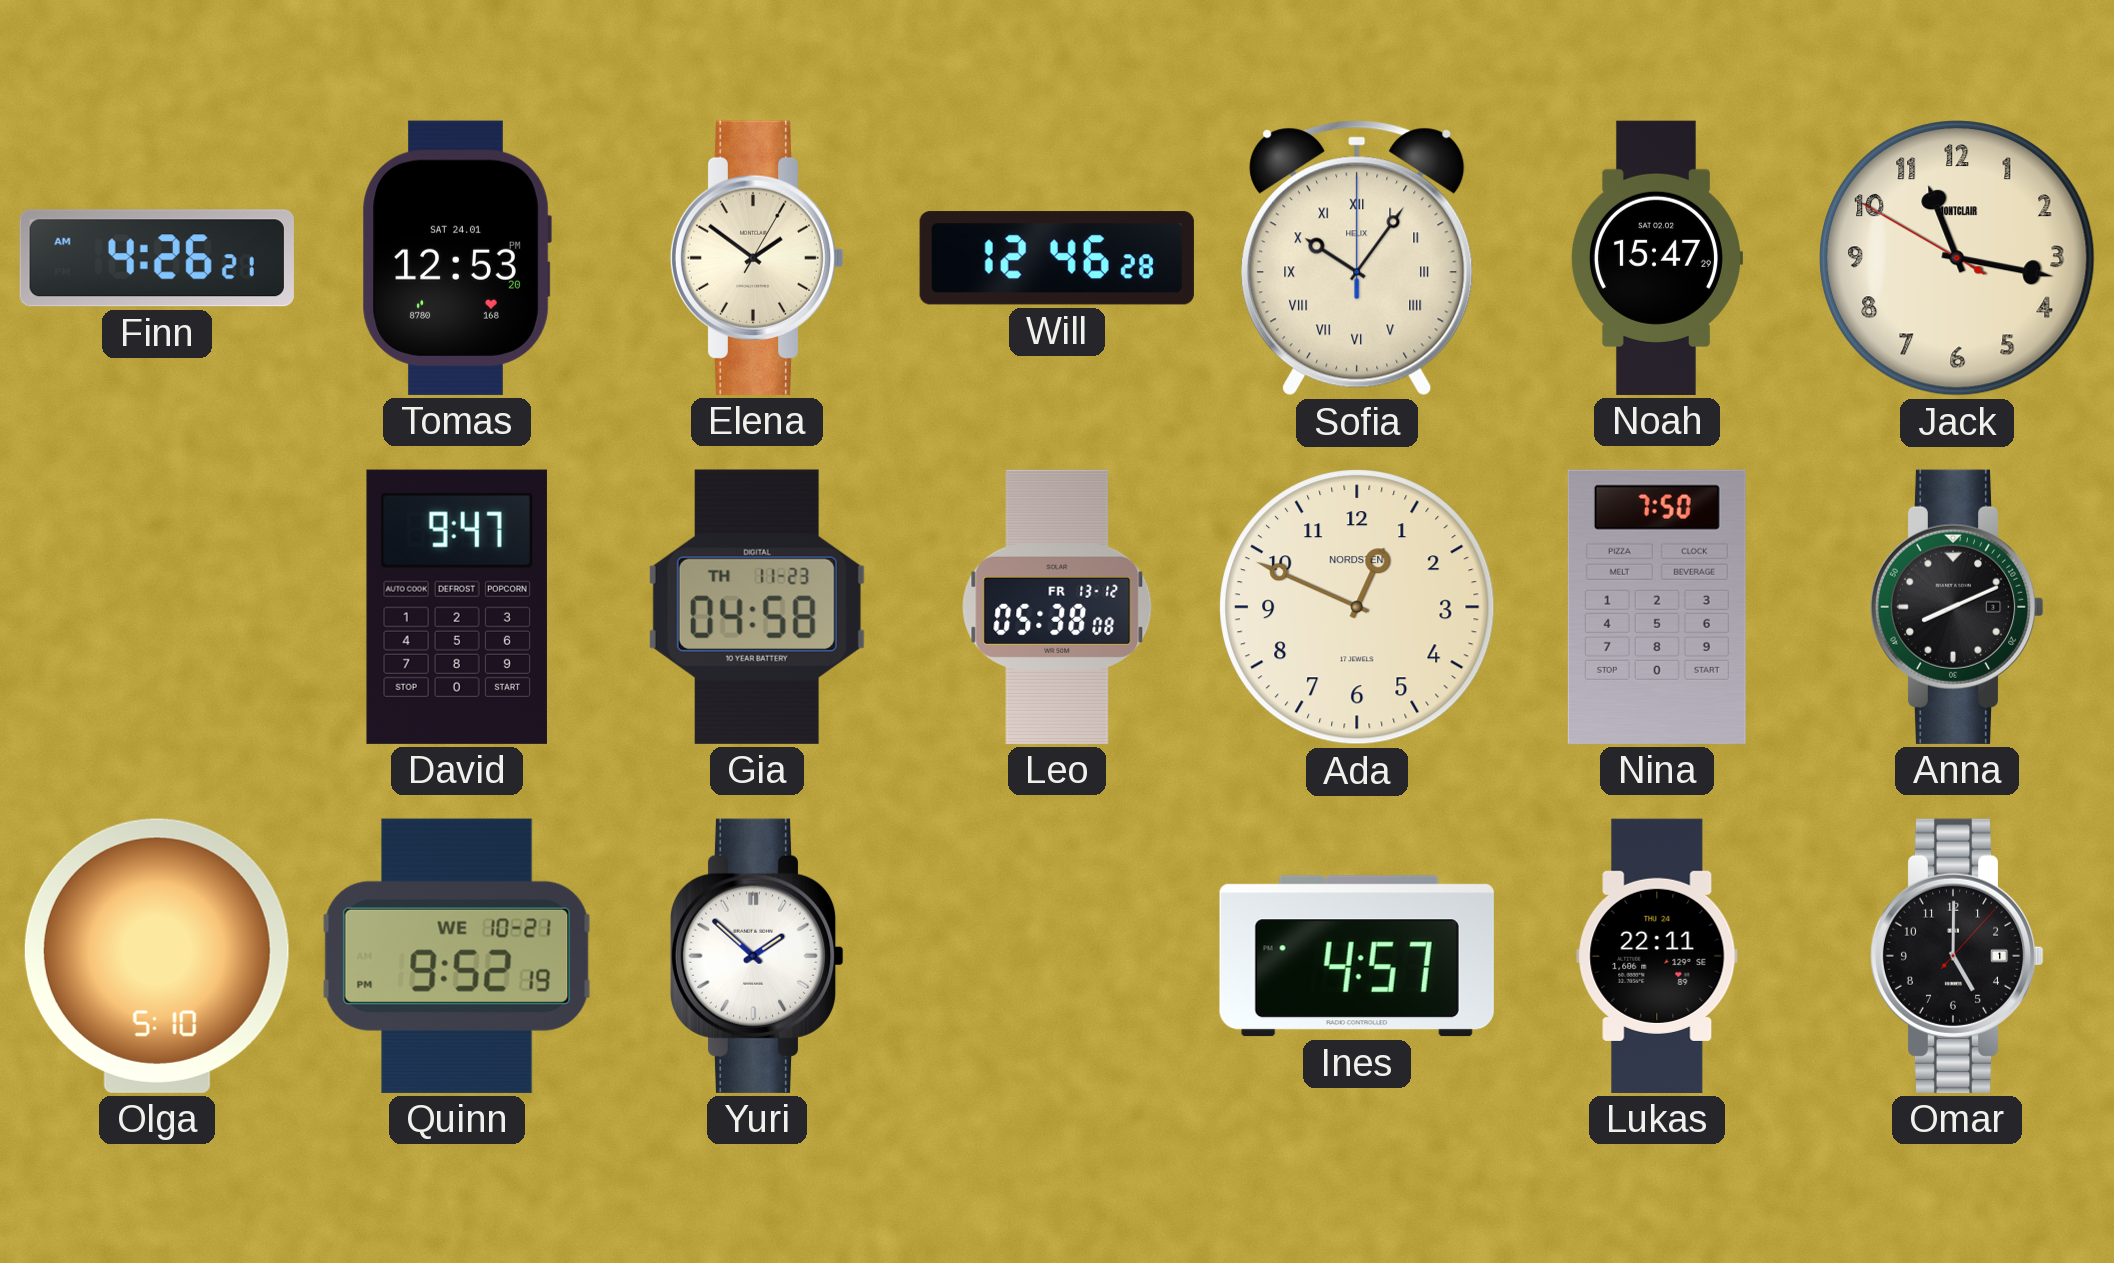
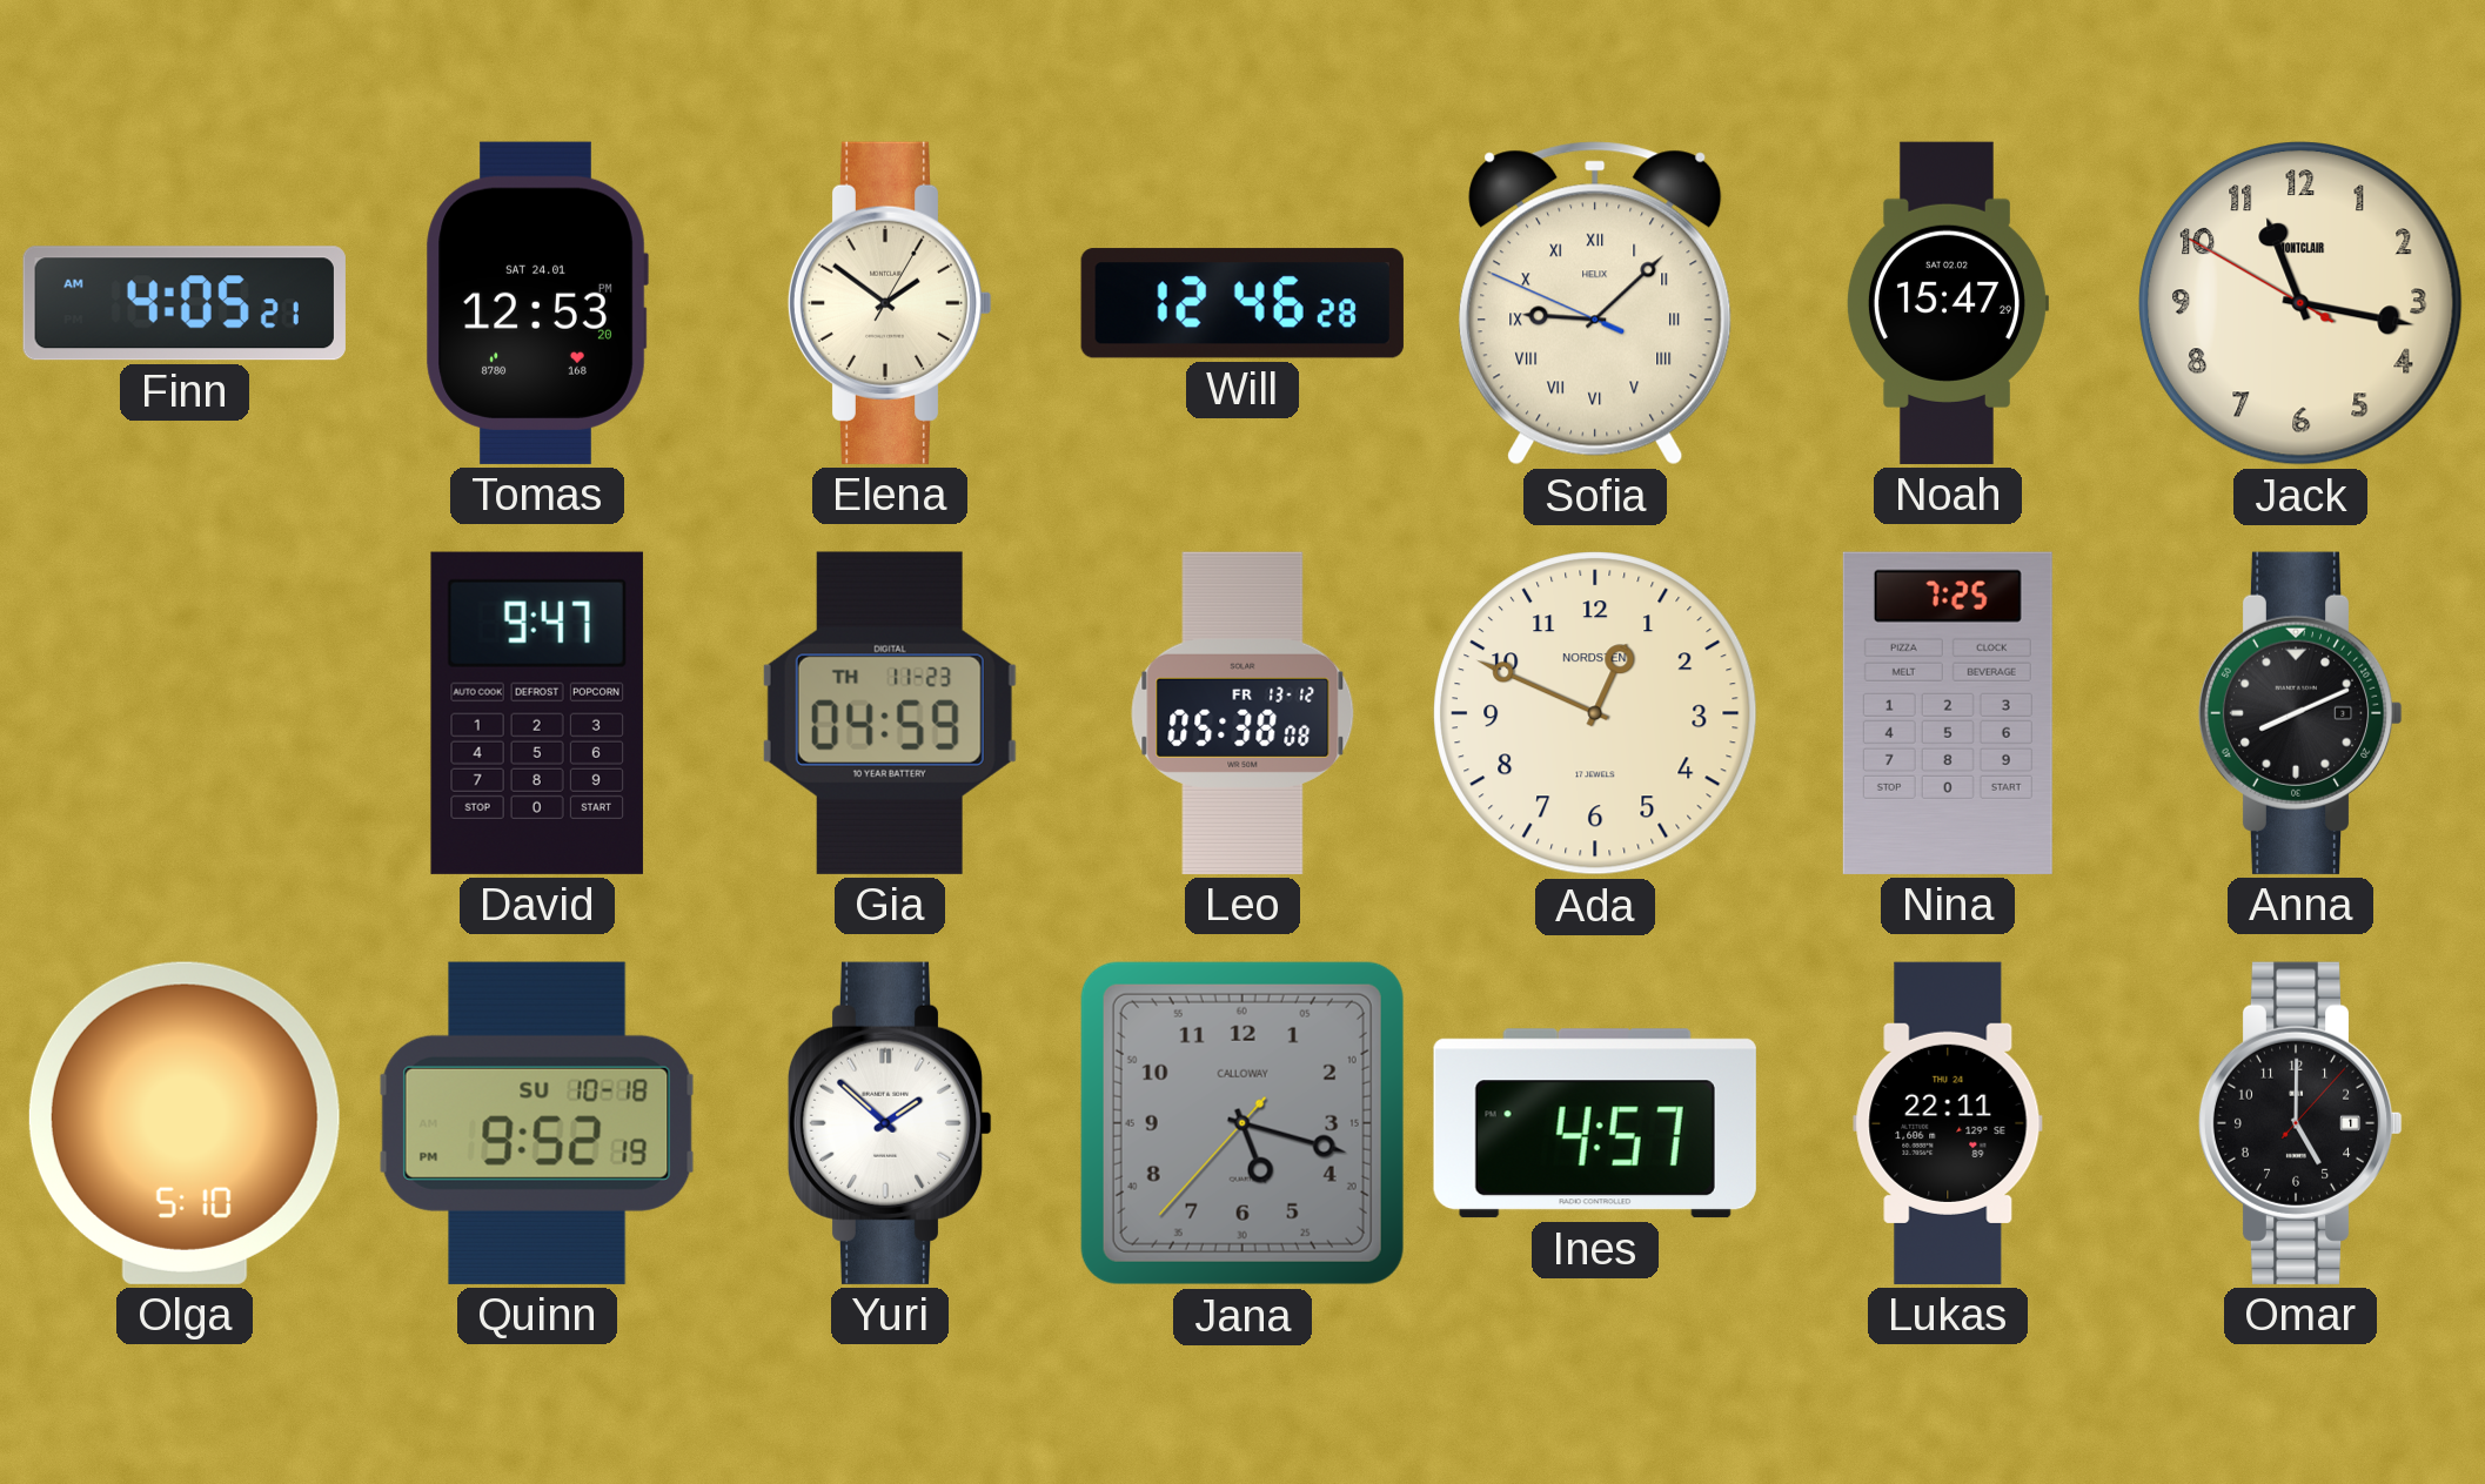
Finn: 4:26 -> 4:05 (185, 303)
Sofia: 10:06 -> 9:07 (1595, 303)
Gia: 04:58 -> 04:59 (890, 713)
Nina: 7:50 -> 7:25 (1948, 713)
Quinn date: WE 10-21 -> SU 10-18 (537, 1123)
Jana: none -> 5:17 (1242, 1123)
